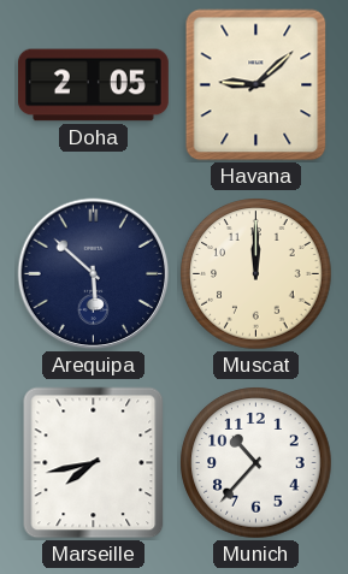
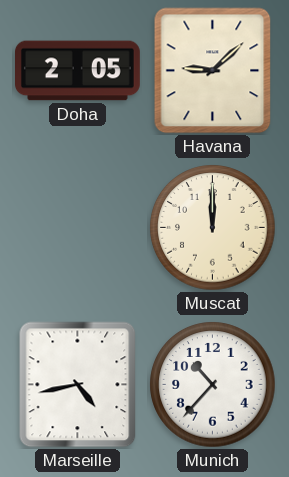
Arequipa: 5:52 -> none (94, 274)
Marseille: 7:43 -> 4:43 (78, 385)
